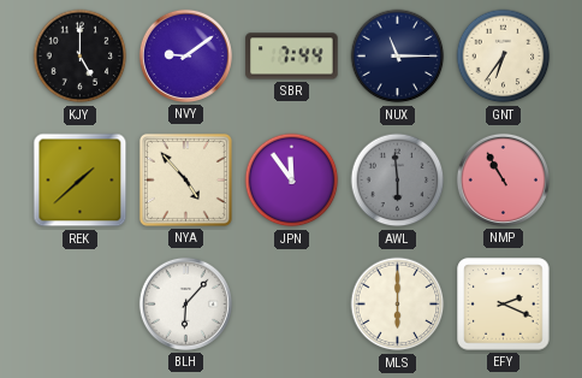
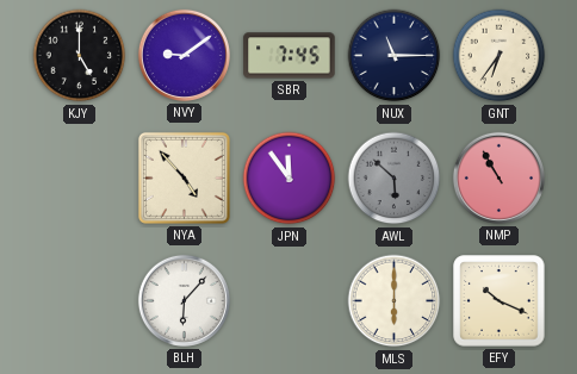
SBR: 7:44 -> 7:45 (290, 56)
REK: 1:38 -> none (81, 181)
AWL: 5:59 -> 5:52 (395, 179)
EFY: 2:19 -> 10:19 (500, 301)
